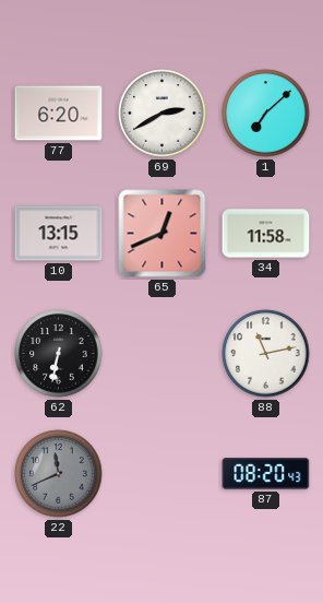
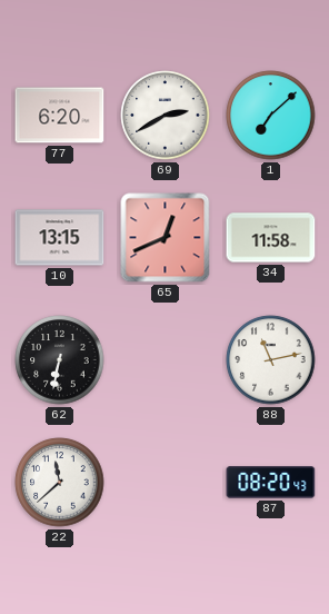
22: 11:41 -> 11:38 (60, 483)
22 dial: grey -> white (60, 483)
